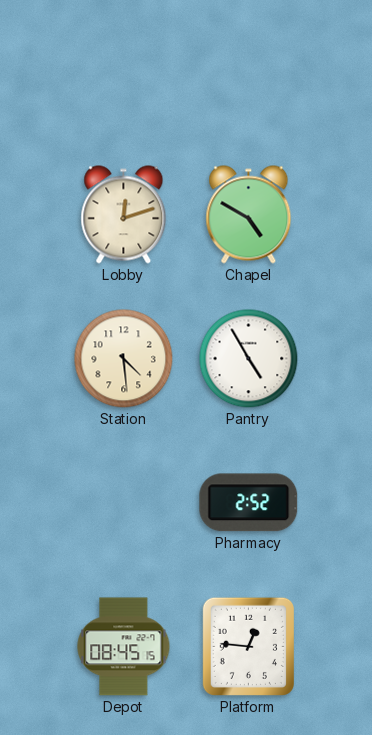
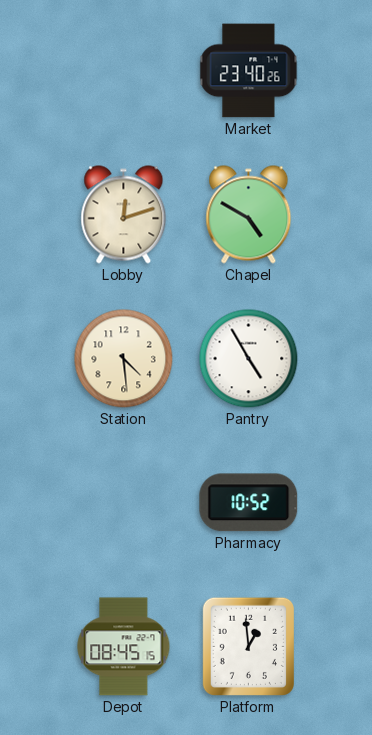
Market: none -> 23:40 (249, 71)
Pharmacy: 2:52 -> 10:52 (249, 503)
Platform: 12:46 -> 12:59 (248, 646)
